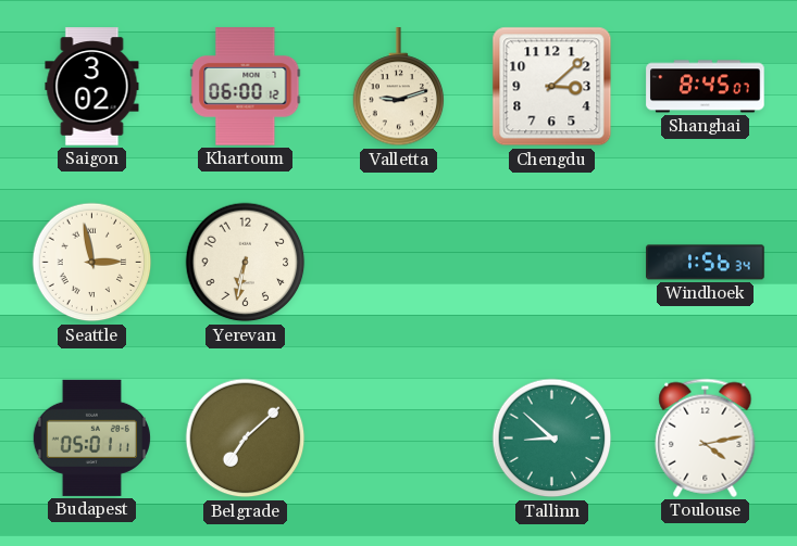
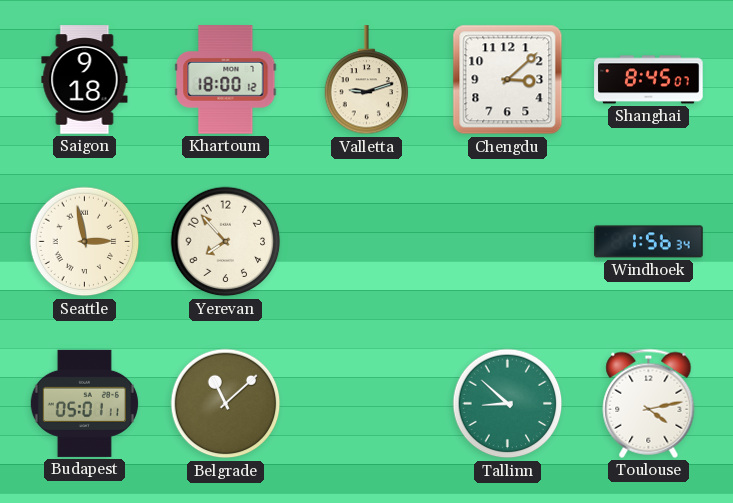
Saigon: 3:02 -> 9:18 (85, 80)
Khartoum: 06:00 -> 18:00 (226, 80)
Yerevan: 6:32 -> 7:53 (226, 242)
Belgrade: 7:08 -> 11:08 (226, 404)
